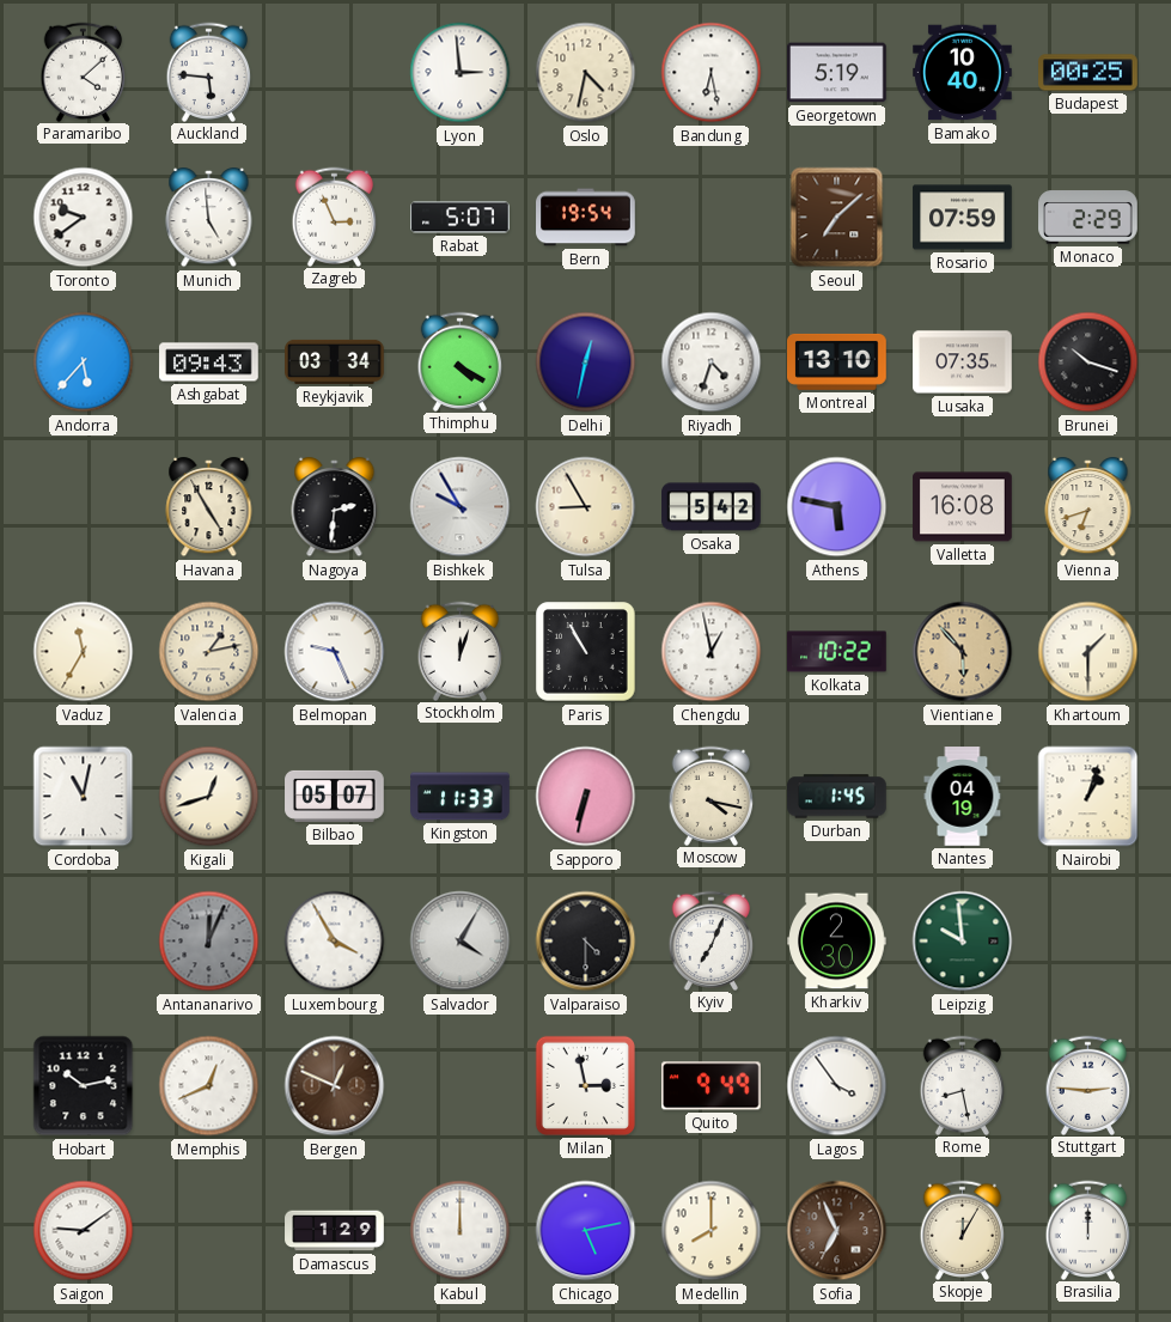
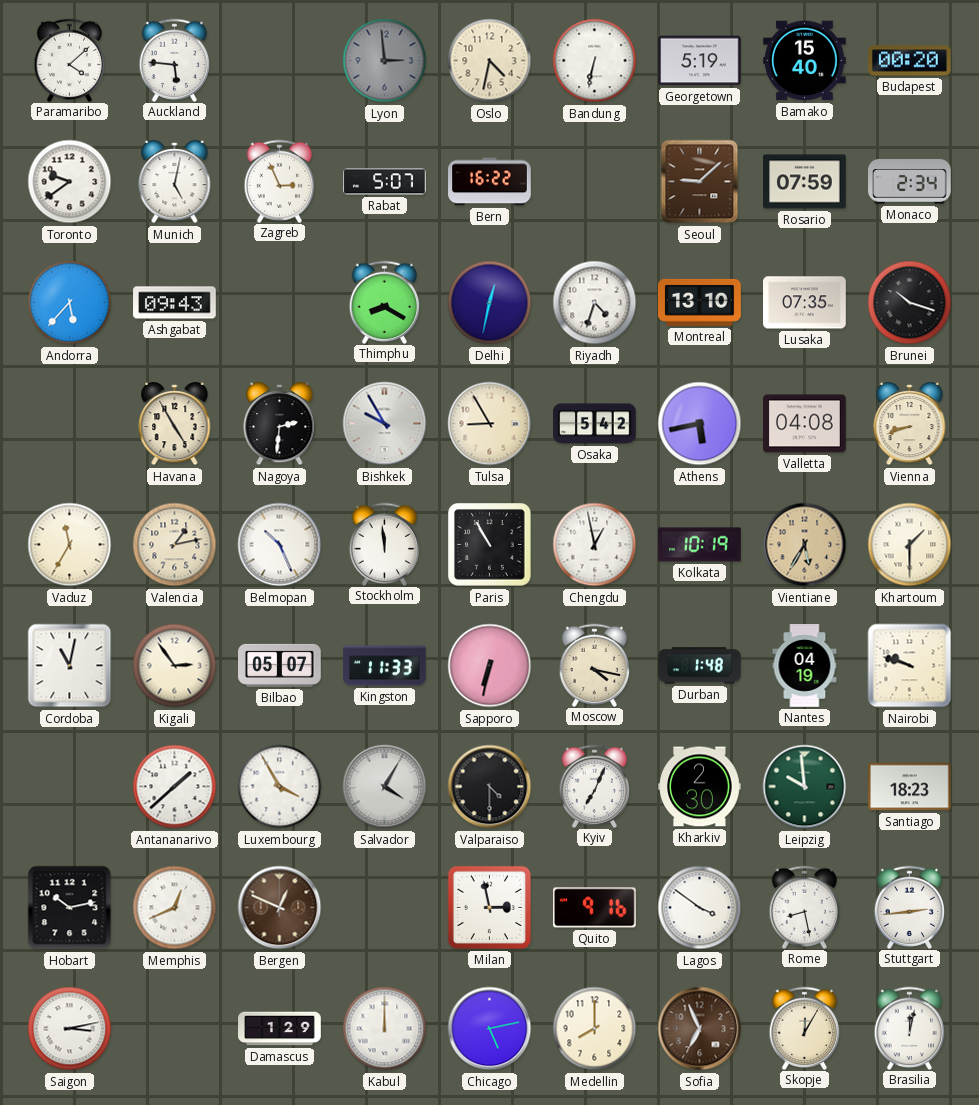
Lyon dial: white -> grey (385, 61)
Bandung: 6:28 -> 6:32 (595, 61)
Bamako: 10:40 -> 15:40 (805, 61)
Budapest: 00:25 -> 00:20 (910, 61)
Munich: 4:59 -> 5:02 (175, 182)
Bern: 19:54 -> 16:22 (490, 182)
Seoul: 7:08 -> 9:08 (700, 182)
Monaco: 2:29 -> 2:34 (910, 182)
Reykjavik: 03:34 -> none (335, 361)
Thimphu: 4:20 -> 8:20 (385, 302)
Athens: 5:47 -> 5:43 (700, 424)
Valletta: 16:08 -> 04:08 (805, 424)
Vienna: 6:42 -> 8:42 (910, 424)
Belmopan: 9:26 -> 10:26 (280, 545)
Stockholm: 12:03 -> 11:59 (385, 544)
Kolkata: 10:22 -> 10:19 (700, 545)
Vientiane: 5:53 -> 5:35 (805, 545)
Kigali: 12:42 -> 2:54 (175, 666)
Durban: 1:45 -> 1:48 (700, 666)
Nairobi: 1:03 -> 9:48 (910, 666)
Antananarivo: 12:04 -> 1:38 (175, 787)
Antananarivo dial: grey -> white (175, 787)
Santiago: none -> 18:23 (910, 787)
Quito: 9:49 -> 9:16 (595, 908)
Lagos: 3:54 -> 3:51 (700, 908)
Stuttgart: 2:46 -> 2:44 (910, 907)
Saigon: 9:09 -> 3:13 (70, 1029)
Brasilia: 12:00 -> 12:02 (910, 1028)
